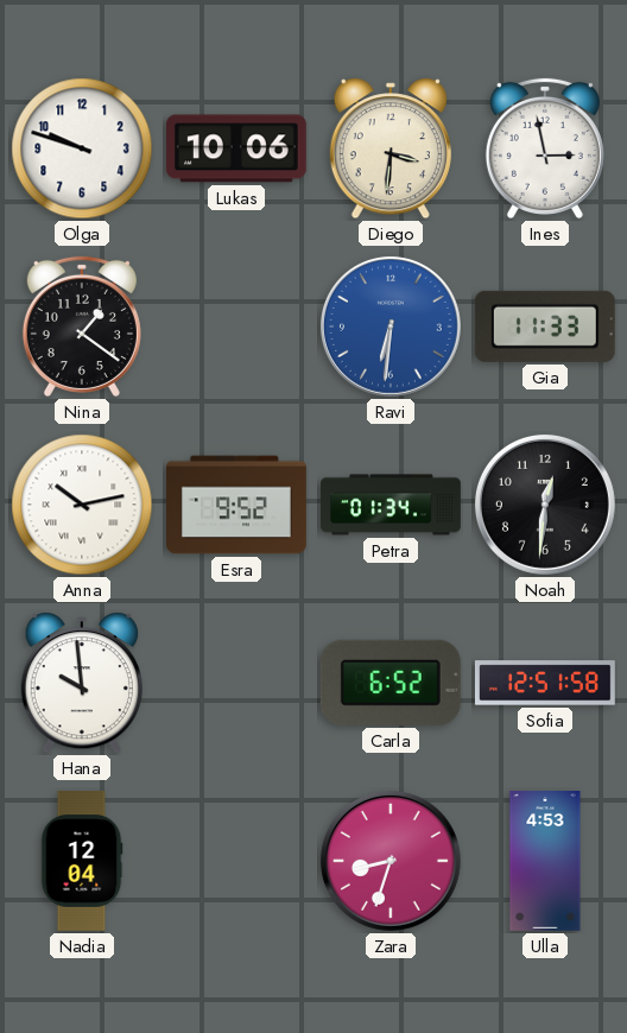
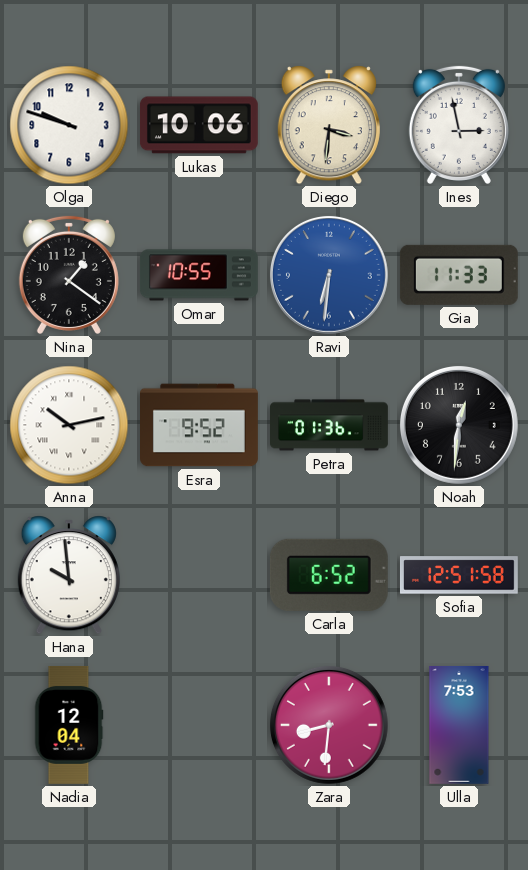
Omar: none -> 10:55 (199, 275)
Petra: 01:34 -> 01:36 (330, 425)
Zara: 8:33 -> 8:31 (329, 725)
Ulla: 4:53 -> 7:53 (459, 725)
